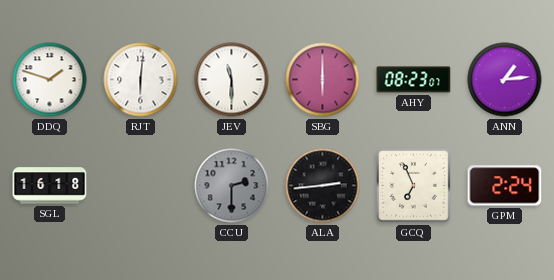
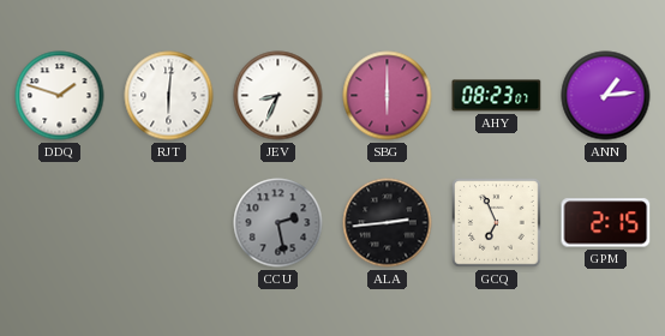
JEV: 11:30 -> 8:34 (278, 96)
SGL: 16:18 -> none (50, 186)
CCU: 2:30 -> 2:28 (278, 223)
GPM: 2:24 -> 2:15 (606, 223)
